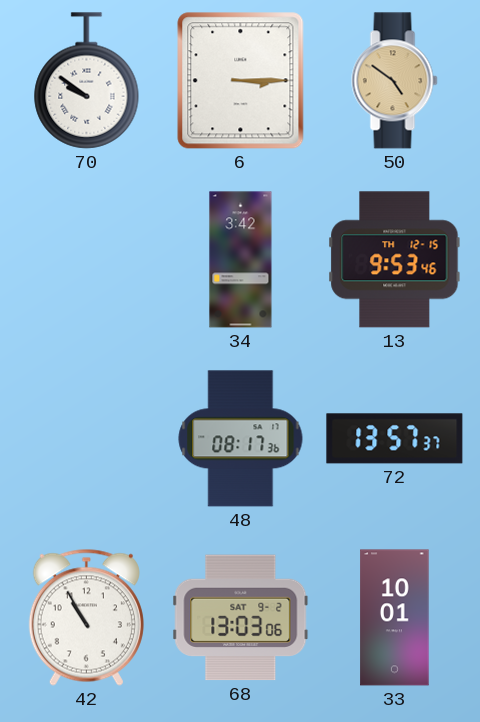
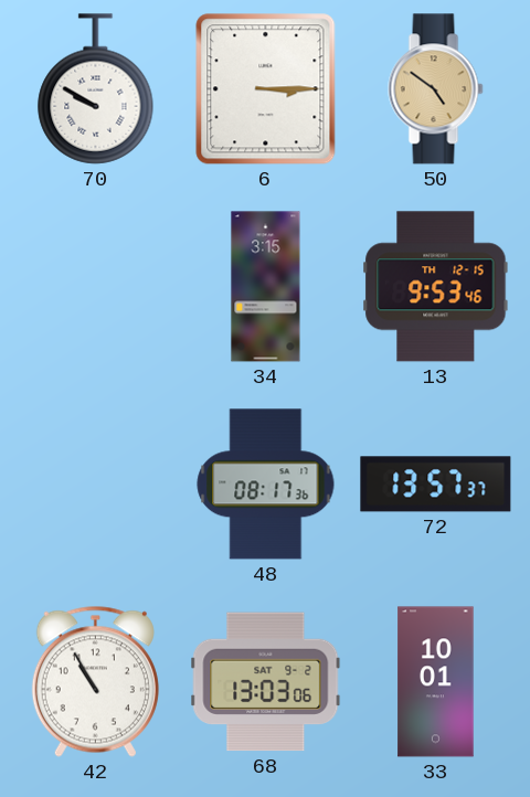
70: 9:51 -> 9:50 (96, 89)
34: 3:42 -> 3:15 (266, 287)
